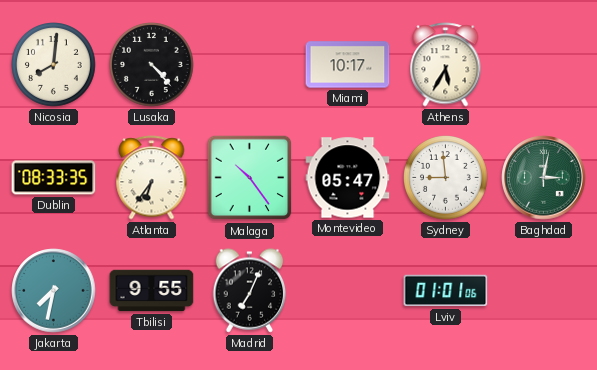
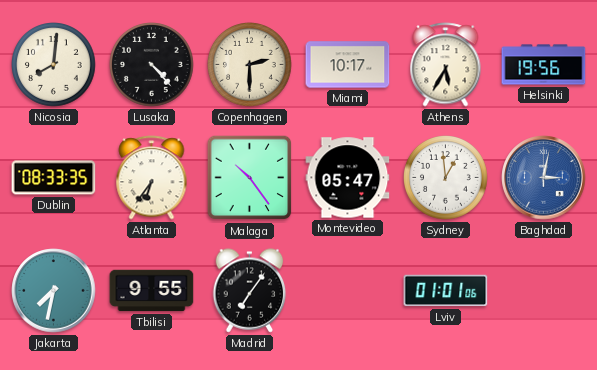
Copenhagen: none -> 2:30 (250, 65)
Helsinki: none -> 19:56 (544, 65)
Sydney: 8:59 -> 12:59 (446, 178)
Baghdad dial: green -> blue (544, 178)
Madrid: 7:04 -> 7:06 (250, 291)
